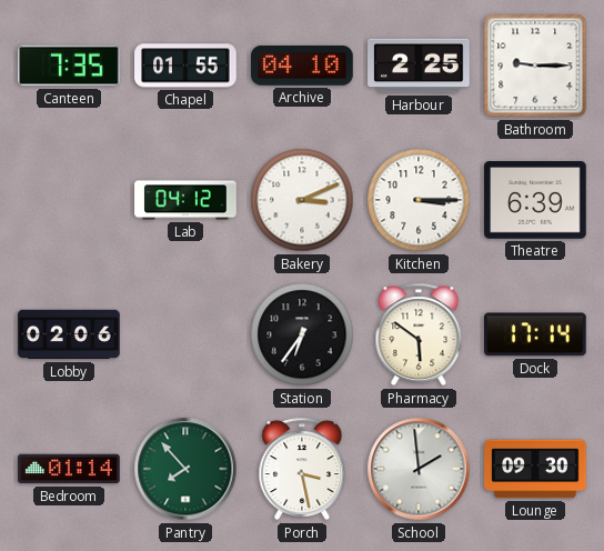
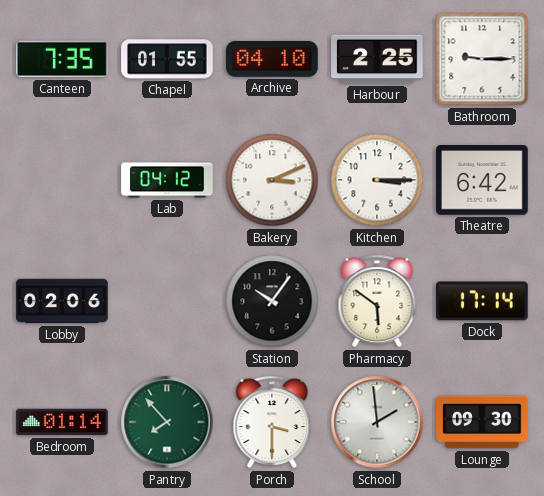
Theatre: 6:39 -> 6:42 (482, 180)
Station: 6:36 -> 10:06 (272, 301)
Porch: 3:28 -> 3:30 (272, 422)
